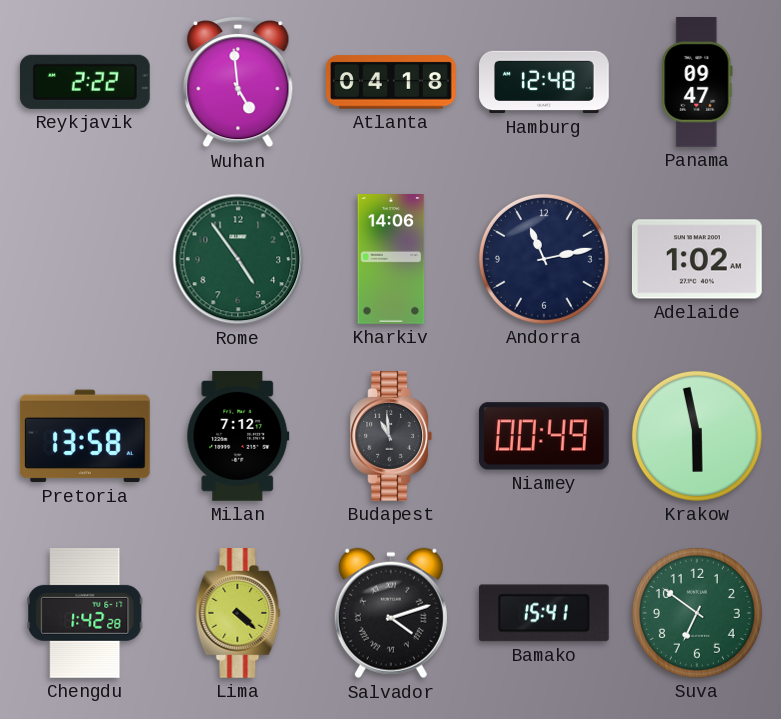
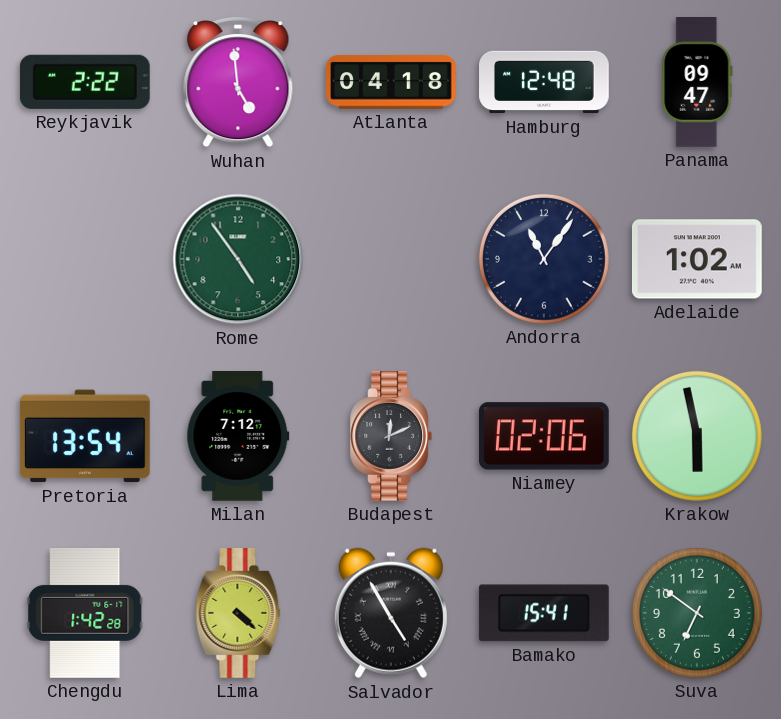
Kharkiv: 14:06 -> none (391, 260)
Andorra: 11:13 -> 11:06 (544, 259)
Pretoria: 13:58 -> 13:54 (85, 436)
Budapest: 10:59 -> 12:11 (391, 437)
Niamey: 00:49 -> 02:06 (544, 436)
Salvador: 4:12 -> 4:55 (391, 613)
